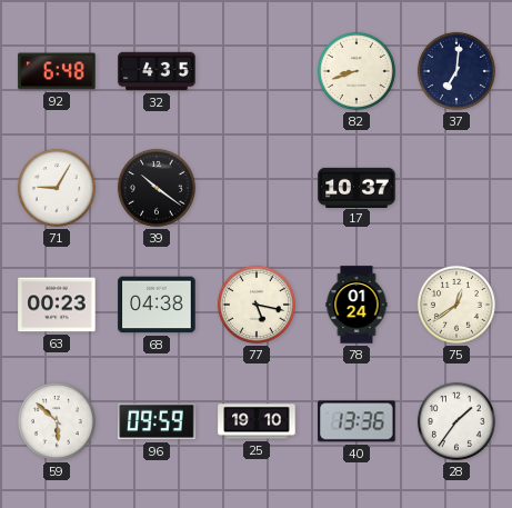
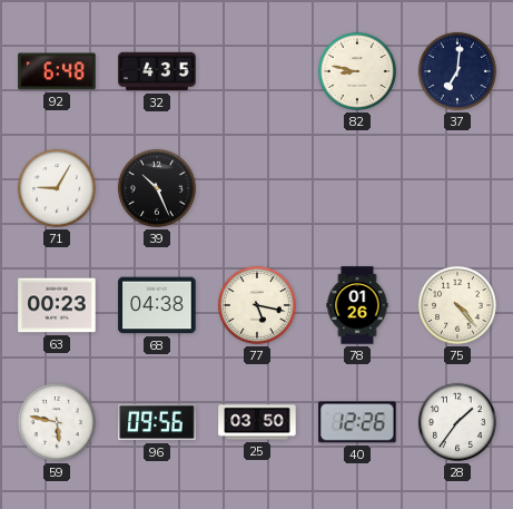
82: 8:42 -> 8:47 (357, 71)
39: 10:21 -> 10:26 (157, 188)
17: 10:37 -> none (357, 187)
78: 01:24 -> 01:26 (357, 305)
75: 12:39 -> 4:23 (457, 305)
59: 5:52 -> 5:47 (57, 422)
96: 09:59 -> 09:56 (157, 422)
25: 19:10 -> 03:50 (257, 422)
40: 13:36 -> 12:26 (357, 422)
